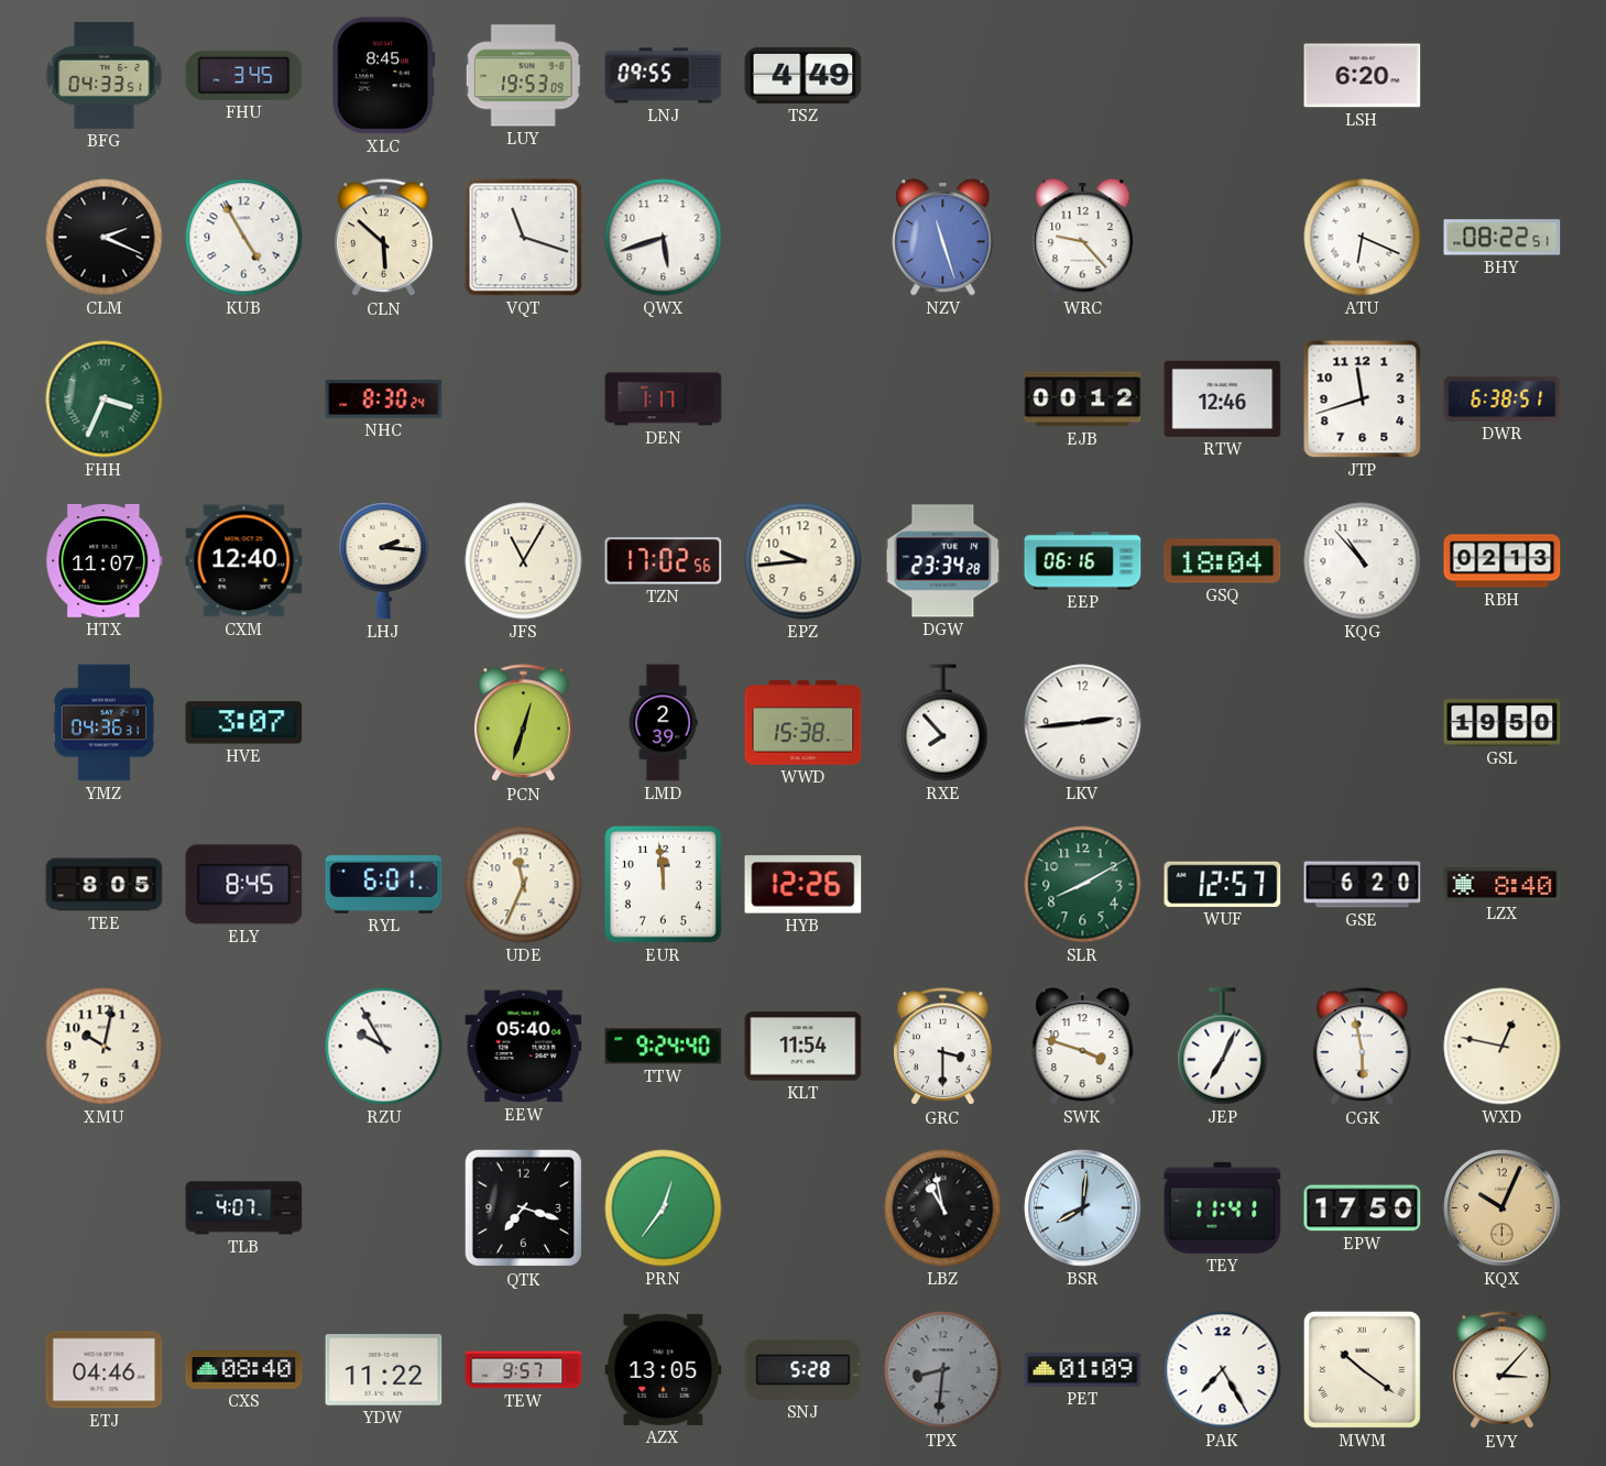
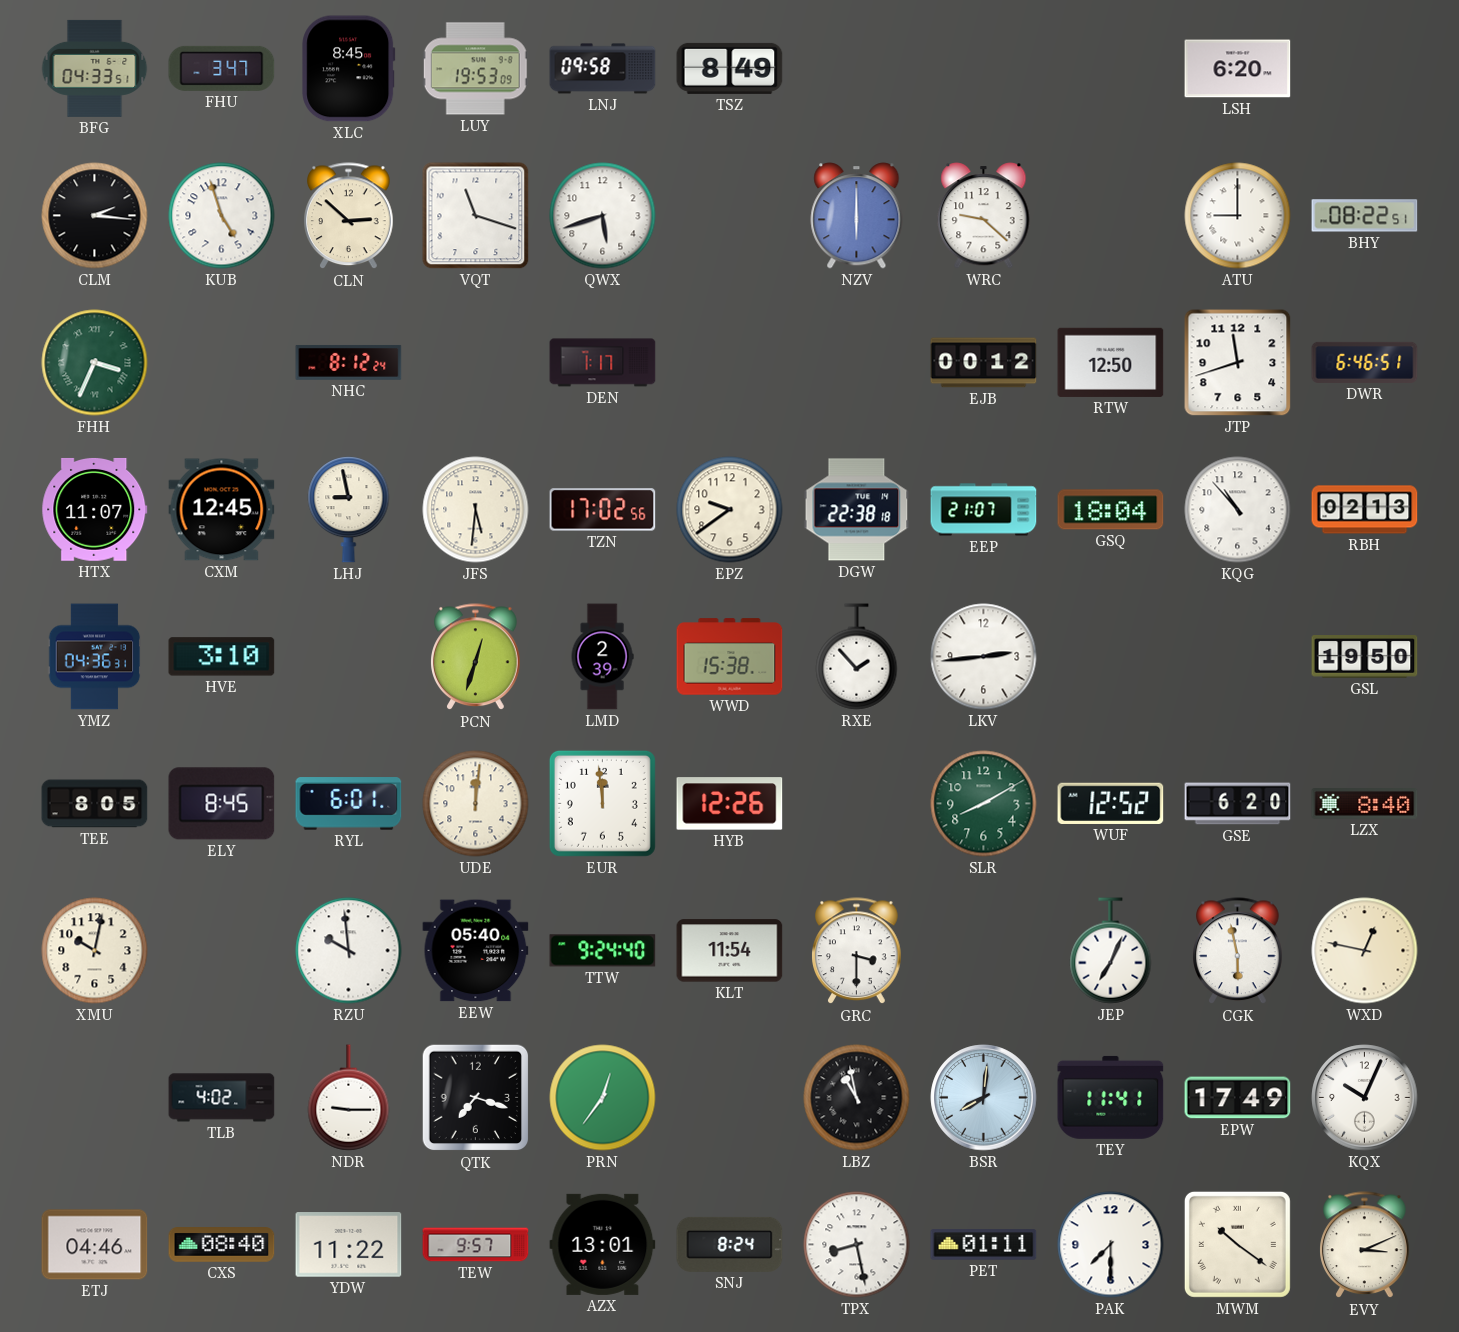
FHU: 3:45 -> 3:47 (222, 68)
LNJ: 09:55 -> 09:58 (603, 69)
TSZ: 4:49 -> 8:49 (730, 68)
CLM: 2:19 -> 2:16 (95, 216)
KUB: 4:55 -> 4:57 (222, 216)
CLN: 5:52 -> 2:52 (349, 216)
NZV: 11:27 -> 6:00 (857, 216)
WRC: 9:23 -> 9:22 (984, 216)
ATU: 6:19 -> 9:00 (1238, 216)
NHC: 8:30 -> 8:12 (349, 362)
RTW: 12:46 -> 12:50 (1111, 362)
DWR: 6:38 -> 6:46 (1365, 362)
CXM: 12:40 -> 12:45 (222, 510)
LHJ: 2:16 -> 8:58 (349, 510)
JFS: 11:05 -> 5:31 (476, 510)
EPZ: 9:44 -> 9:39 (730, 510)
DGW: 23:34 -> 22:38 (857, 510)
EEP: 06:16 -> 21:07 (984, 510)
HVE: 3:07 -> 3:10 (222, 657)
RXE: 7:53 -> 1:53 (857, 657)
UDE: 11:34 -> 12:01 (476, 804)
WUF: 12:57 -> 12:52 (1111, 803)
RZU: 9:55 -> 9:59 (349, 951)
SWK: 3:48 -> none (1083, 1047)
TLB: 4:07 -> 4:02 (222, 1098)
NDR: none -> 9:15 (349, 1098)
EPW: 17:50 -> 17:49 (1238, 1098)
KQX dial: champagne -> white (1365, 1098)
AZX: 13:05 -> 13:01 (603, 1244)
SNJ: 5:28 -> 8:24 (730, 1244)
TPX: 8:31 -> 8:28 (857, 1245)
TPX dial: grey -> white (857, 1245)
PET: 01:09 -> 01:11 (984, 1245)
PAK: 7:25 -> 7:30 (1111, 1245)
EVY: 3:07 -> 3:11 (1365, 1245)
